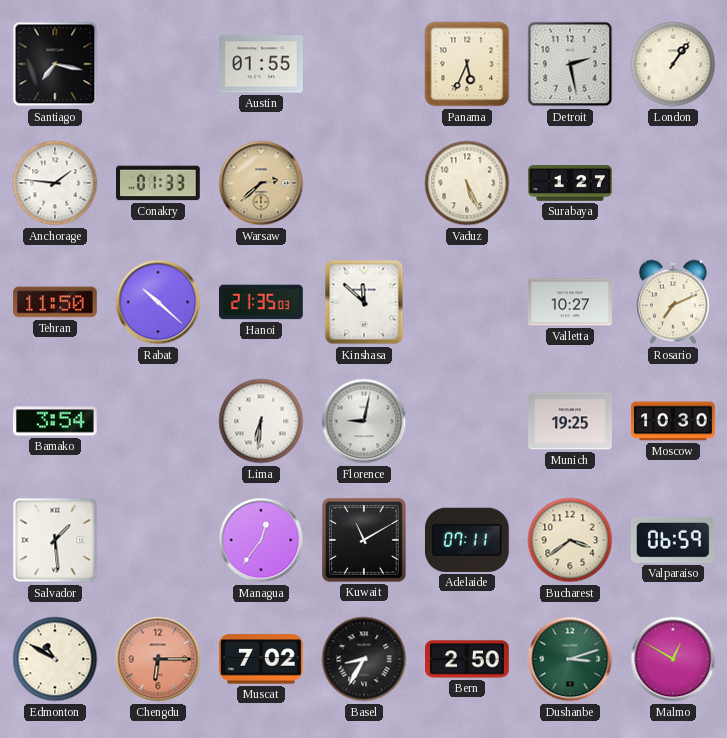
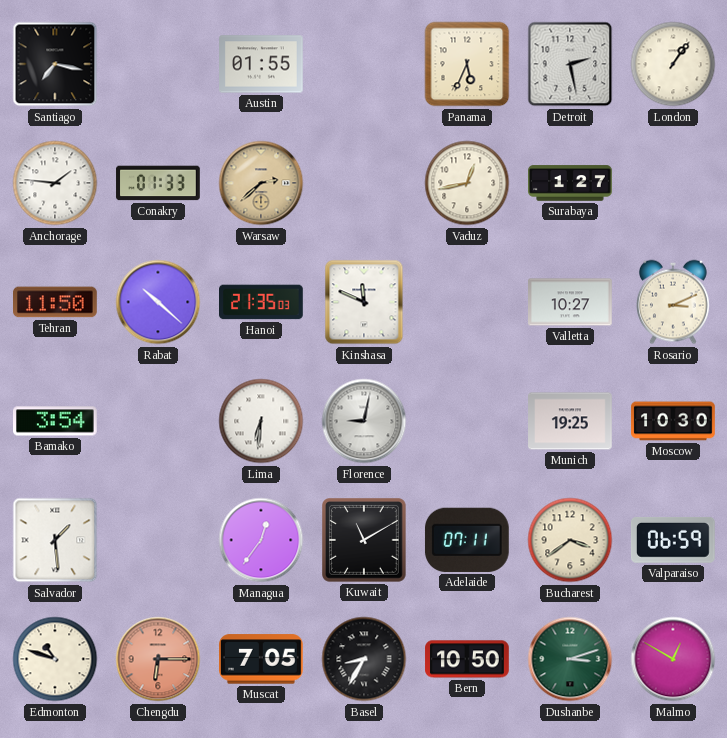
Vaduz: 5:26 -> 12:43 (467, 183)
Kinshasa: 11:52 -> 11:49 (364, 302)
Rosario: 7:11 -> 3:11 (674, 302)
Edmonton: 10:50 -> 10:48 (55, 659)
Muscat: 7:02 -> 7:05 (262, 659)
Bern: 2:50 -> 10:50 (467, 659)
